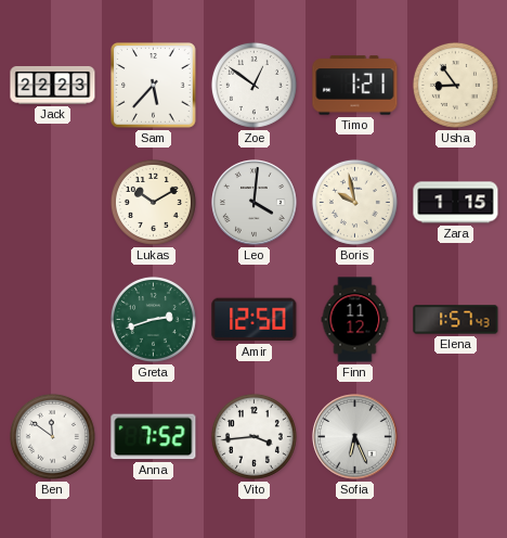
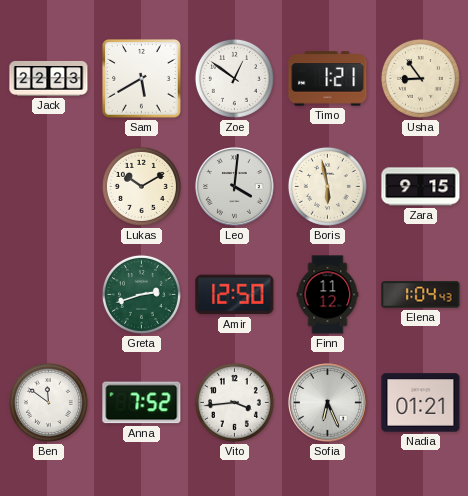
Sam: 5:37 -> 5:40 (142, 79)
Boris: 9:58 -> 5:58 (327, 186)
Zara: 1:15 -> 9:15 (421, 187)
Elena: 1:57 -> 1:04 (421, 295)
Nadia: none -> 01:21 (421, 403)
